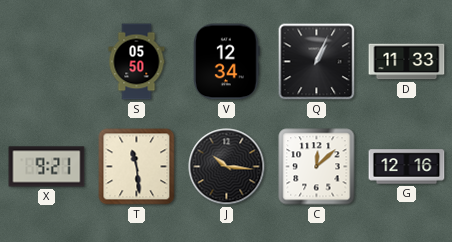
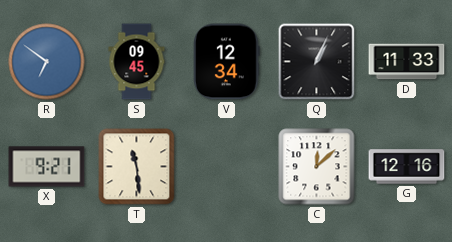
R: none -> 6:51 (47, 62)
S: 05:50 -> 09:45 (137, 62)
J: 10:16 -> none (227, 167)
